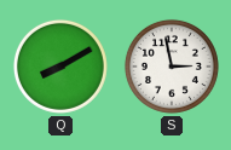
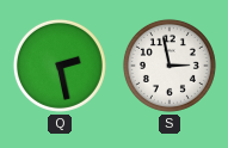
Q: 8:10 -> 2:28 (60, 66)
